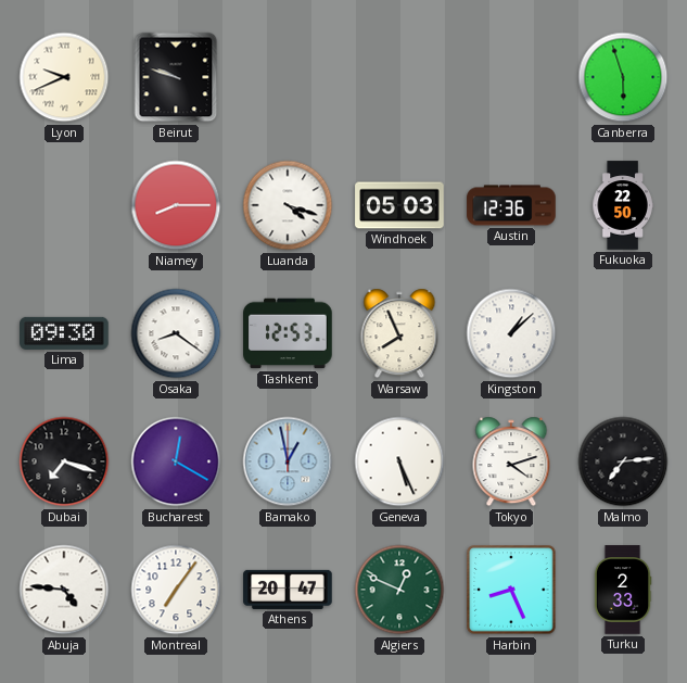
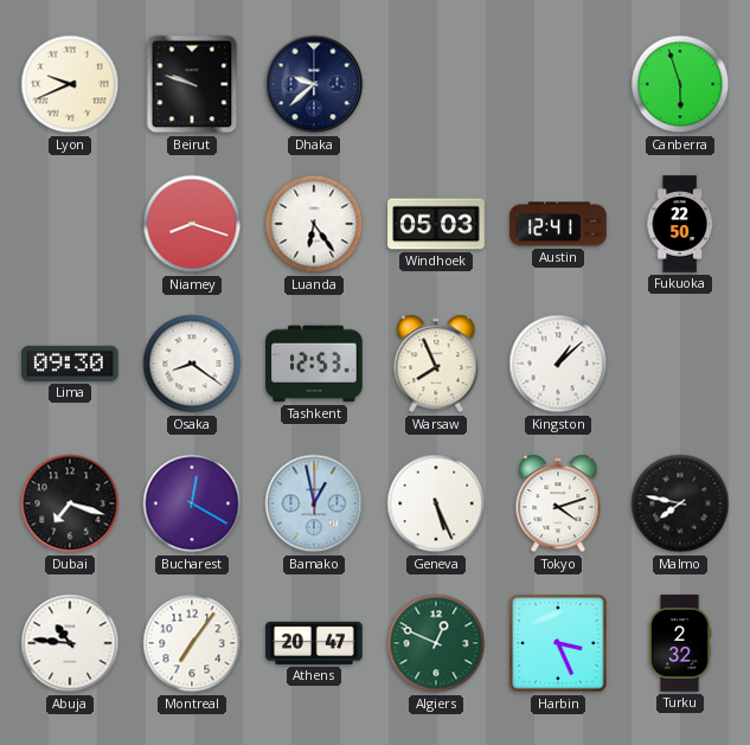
Dhaka: none -> 9:38 (314, 84)
Niamey: 8:15 -> 8:18 (192, 224)
Luanda: 4:18 -> 6:24 (314, 224)
Austin: 12:36 -> 12:41 (558, 224)
Malmo: 7:14 -> 7:47 (680, 503)
Abuja: 4:46 -> 10:46 (70, 643)
Harbin: 8:26 -> 3:26 (558, 643)
Turku: 2:33 -> 2:32 (680, 643)
